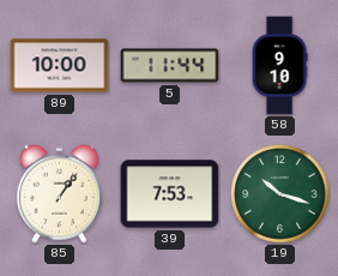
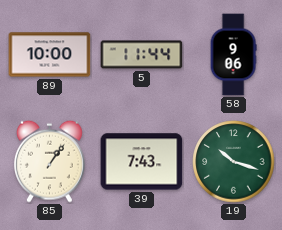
58: 9:10 -> 9:06 (233, 55)
39: 7:53 -> 7:43 (142, 162)
